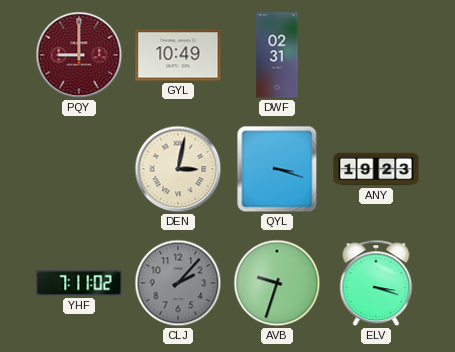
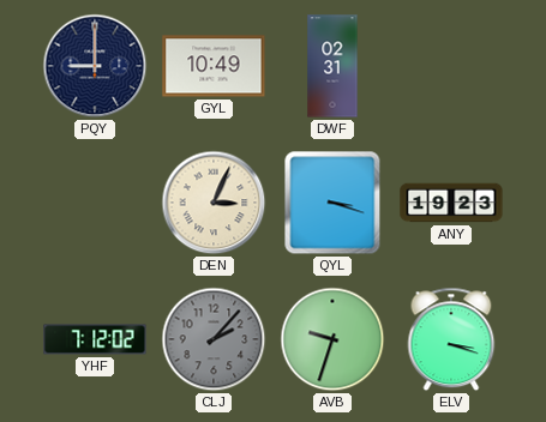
PQY dial: burgundy -> navy (95, 66)
DEN: 3:02 -> 3:04 (214, 203)
YHF: 7:11 -> 7:12 (95, 339)
